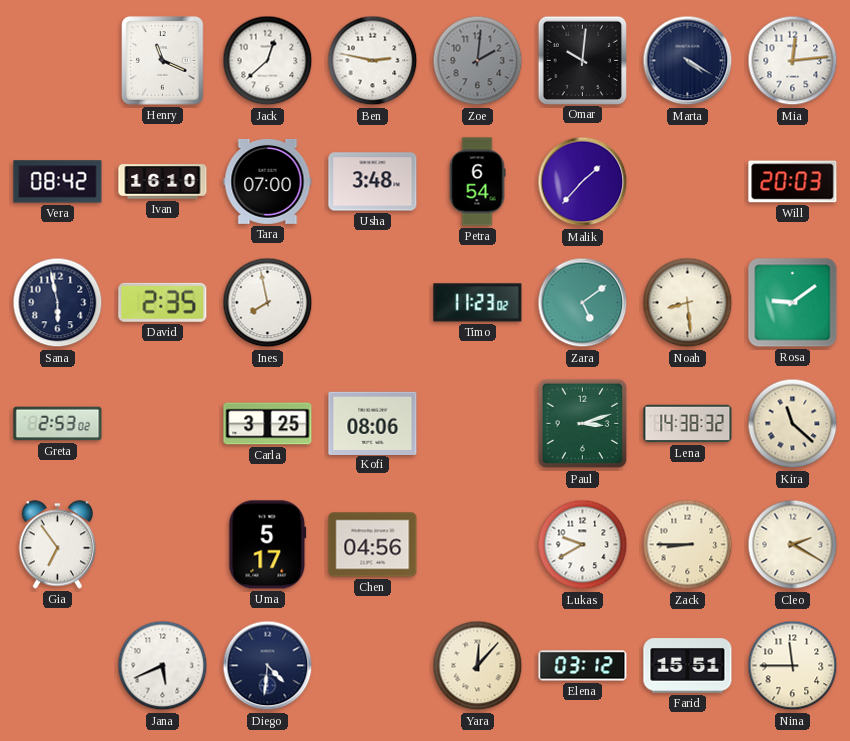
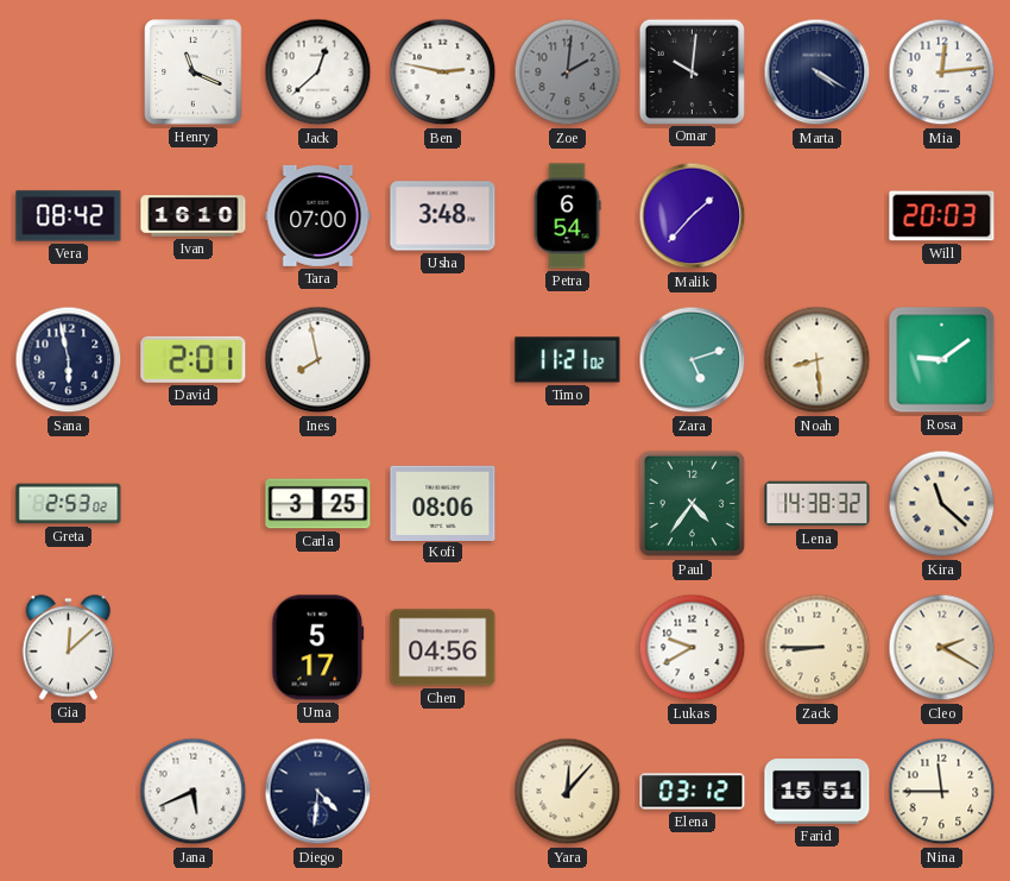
David: 2:35 -> 2:01 (194, 359)
Timo: 11:23 -> 11:21 (568, 360)
Zara: 5:09 -> 5:12 (693, 360)
Paul: 3:12 -> 4:36 (693, 504)
Gia: 6:54 -> 12:08 (68, 648)
